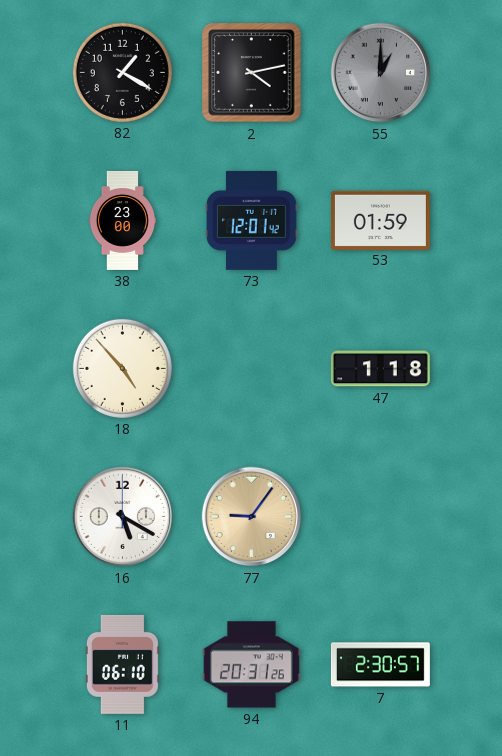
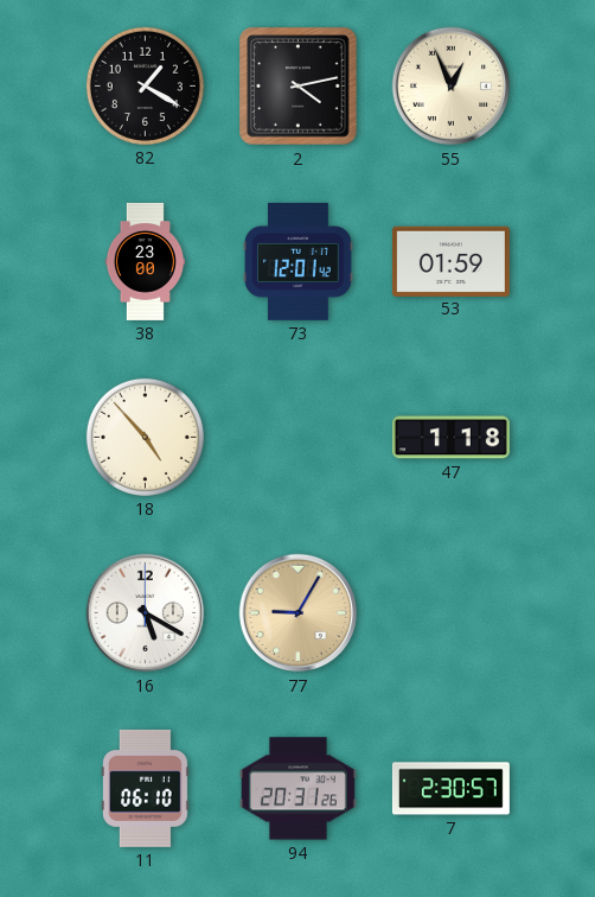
55: 1:00 -> 12:56 (452, 87)
55 dial: grey -> cream (452, 87)
77: 9:06 -> 9:05 (299, 613)
